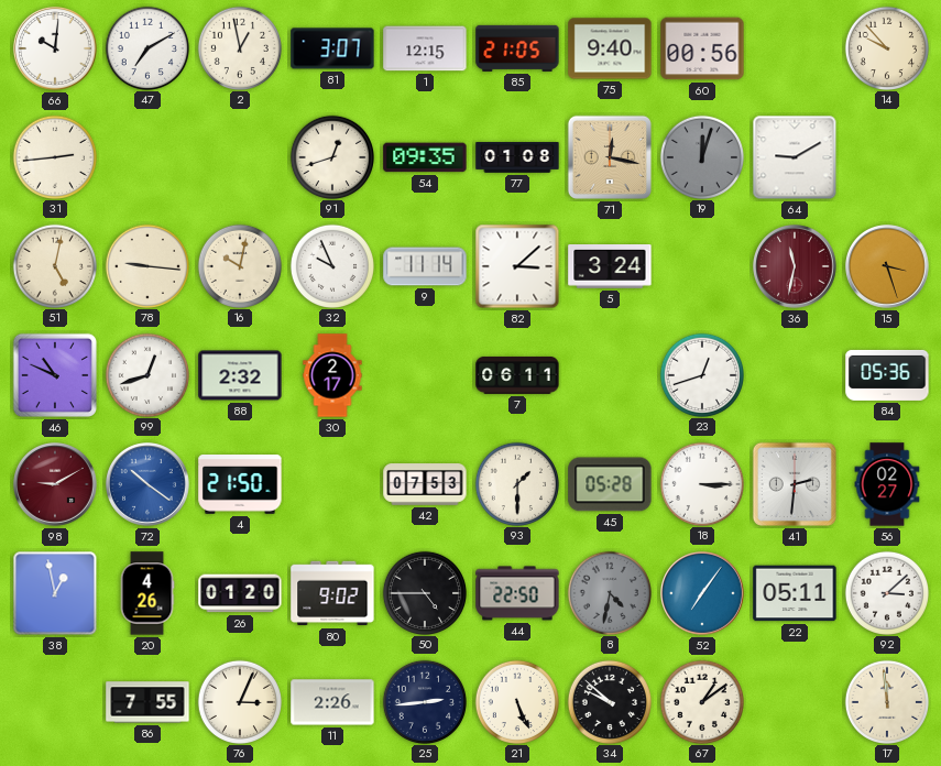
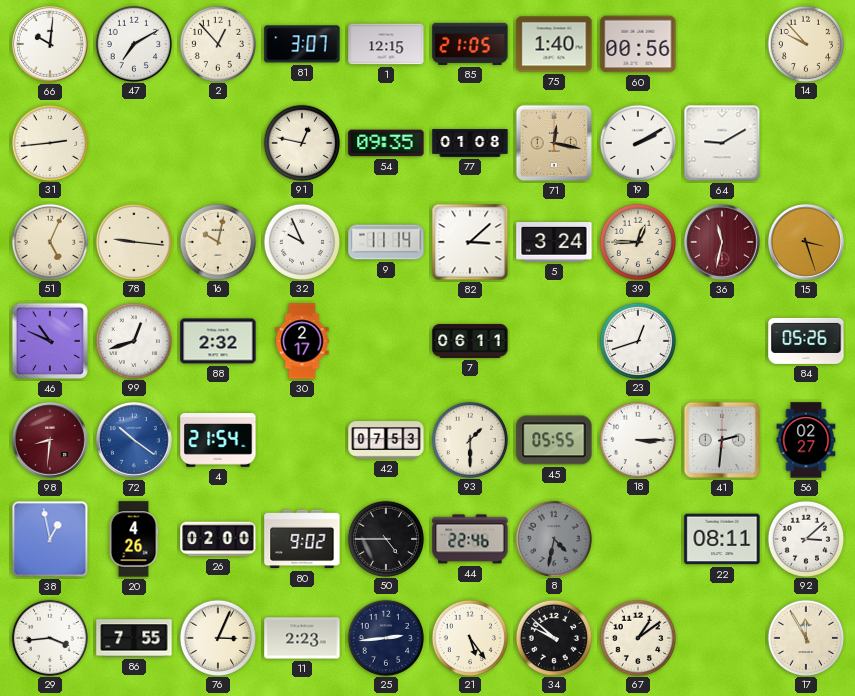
2: 12:58 -> 12:53 (217, 43)
75: 9:40 -> 1:40 (554, 44)
91: 12:42 -> 12:47 (301, 142)
19: 12:03 -> 2:10 (637, 142)
19 dial: grey -> white (637, 142)
51: 5:02 -> 5:04 (49, 241)
39: none -> 12:45 (637, 241)
84: 05:36 -> 05:26 (806, 341)
98: 9:10 -> 8:31 (51, 441)
4: 21:50 -> 21:54 (218, 441)
45: 05:28 -> 05:55 (554, 440)
26: 01:20 -> 02:00 (218, 539)
44: 22:50 -> 22:46 (470, 539)
52: 7:06 -> none (703, 594)
22: 05:11 -> 08:11 (722, 539)
29: none -> 3:44 (49, 637)
11: 2:26 -> 2:23 (302, 638)
21: 5:26 -> 5:24 (469, 637)
17: 11:59 -> 11:55 (805, 637)
